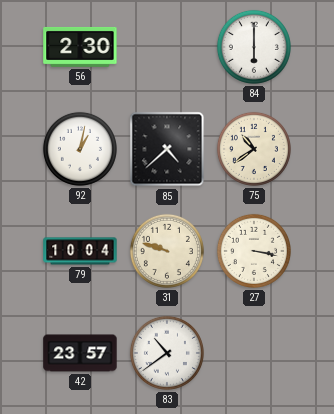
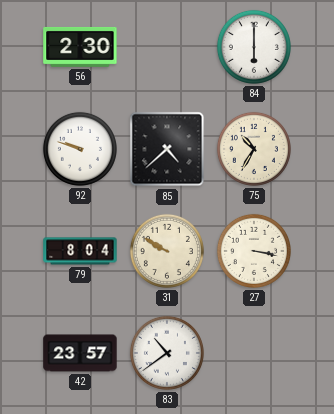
92: 1:02 -> 9:48 (80, 149)
75: 10:39 -> 10:35 (254, 149)
79: 10:04 -> 8:04 (80, 251)
31: 9:48 -> 9:50 (167, 251)
